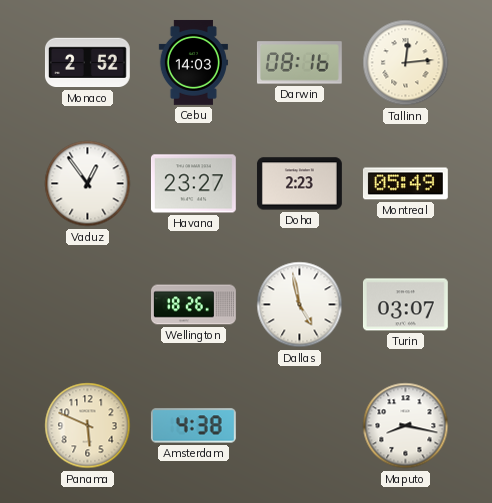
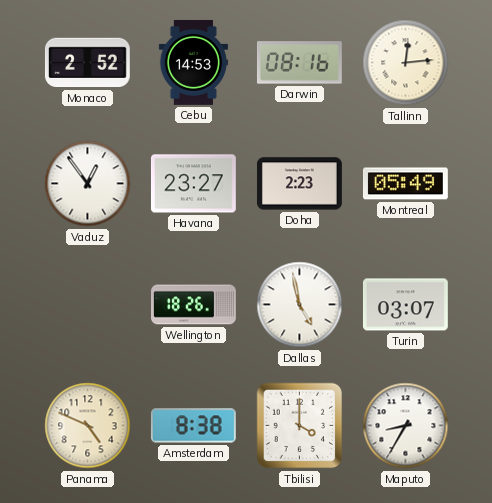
Cebu: 14:03 -> 14:53 (193, 62)
Panama: 5:49 -> 4:49 (88, 426)
Amsterdam: 4:38 -> 8:38 (193, 426)
Tbilisi: none -> 4:00 (300, 426)
Maputo: 8:17 -> 8:35 (406, 426)
